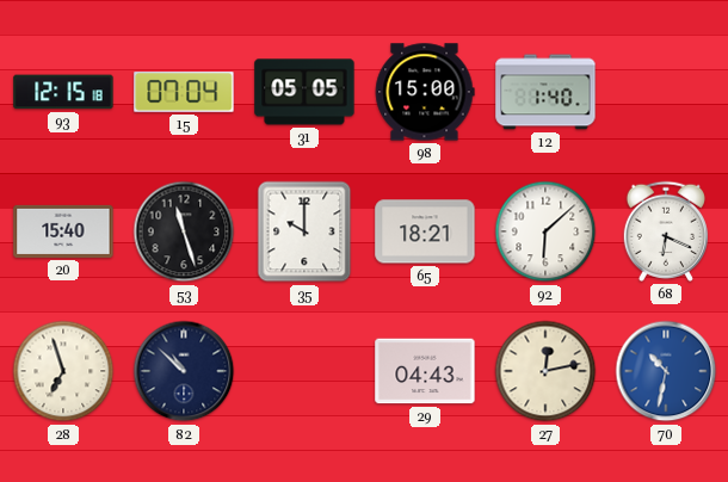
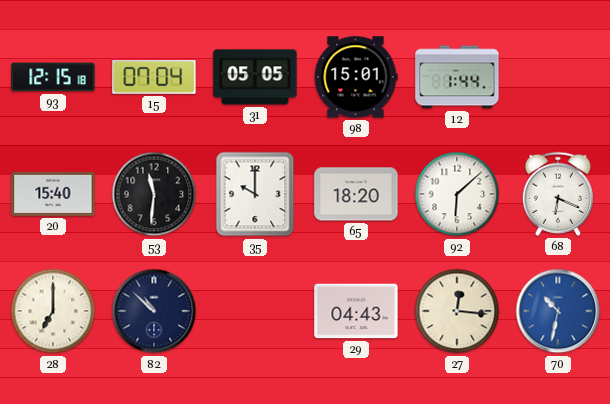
98: 15:00 -> 15:01 (356, 77)
12: 1:40 -> 1:44 (457, 77)
53: 11:27 -> 11:31 (154, 194)
65: 18:21 -> 18:20 (356, 194)
28: 6:57 -> 7:00 (53, 311)
27: 12:13 -> 12:16 (457, 311)
